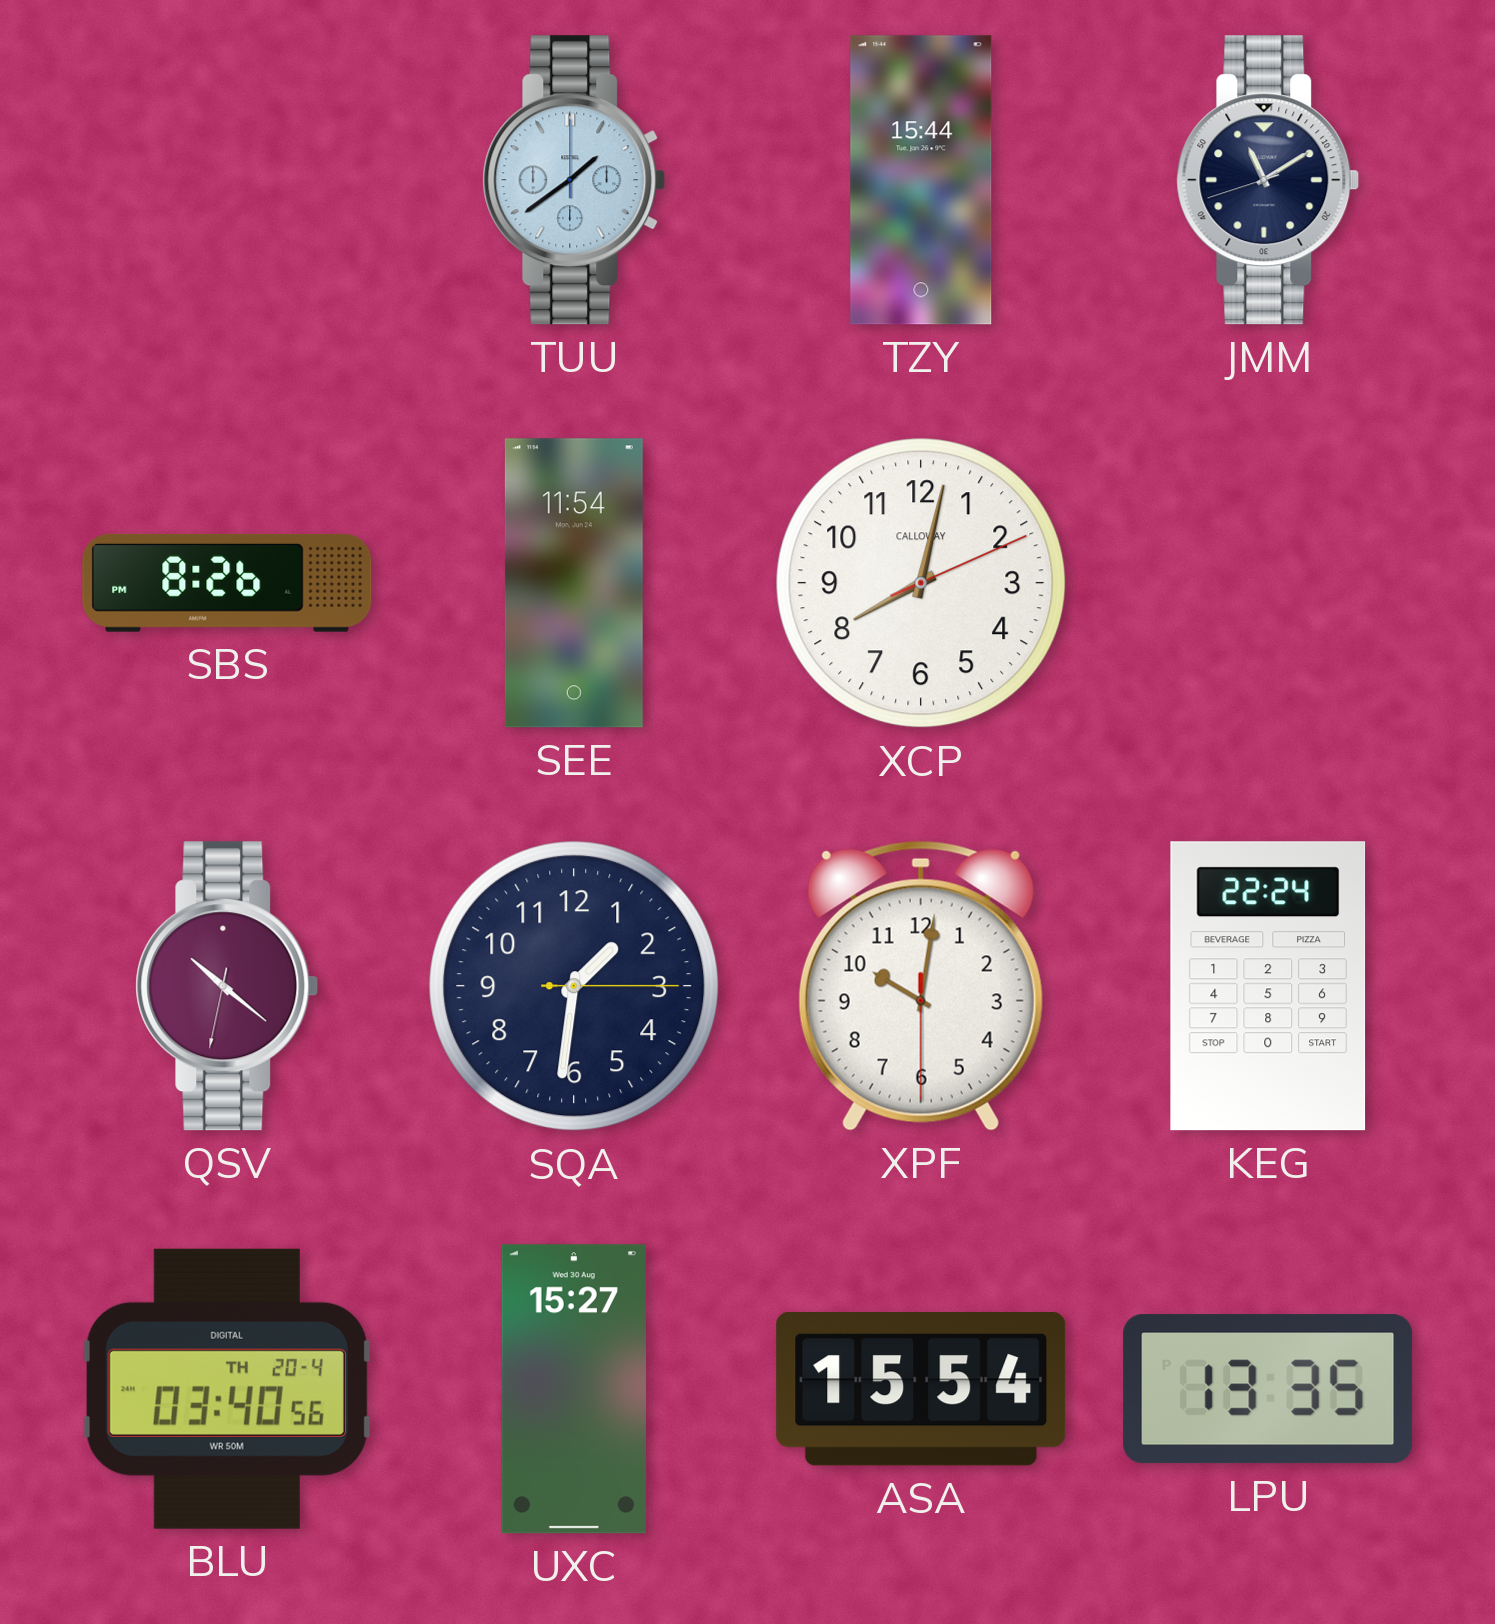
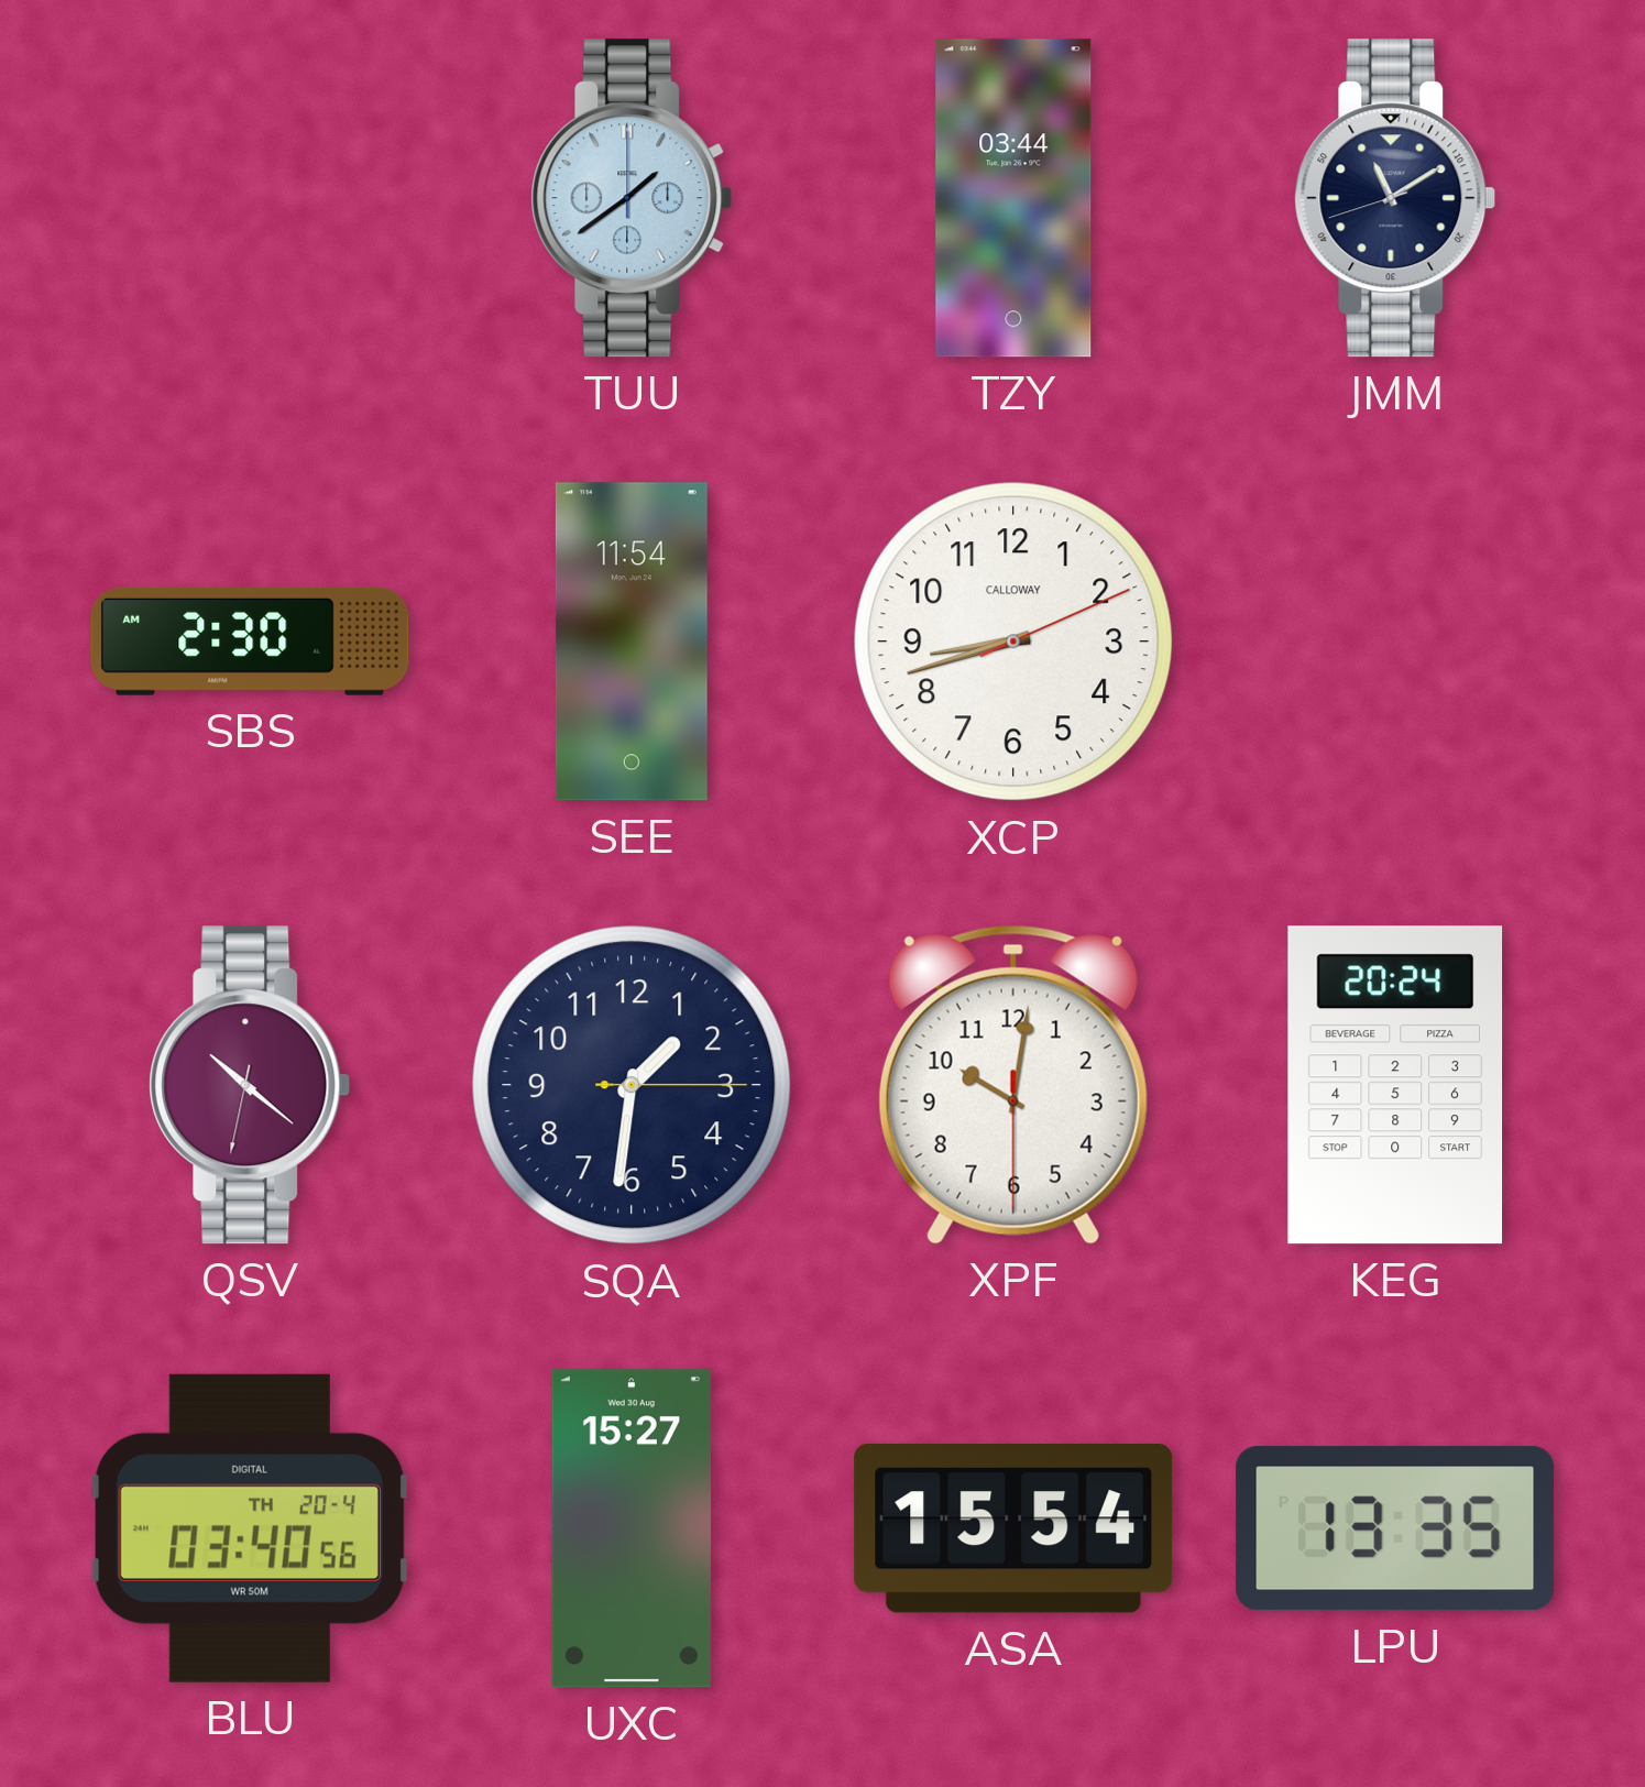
TZY: 15:44 -> 03:44 (1013, 198)
SBS: 8:26 -> 2:30 (250, 642)
XCP: 8:02 -> 8:42 (1013, 642)
KEG: 22:24 -> 20:24 (1395, 1085)
